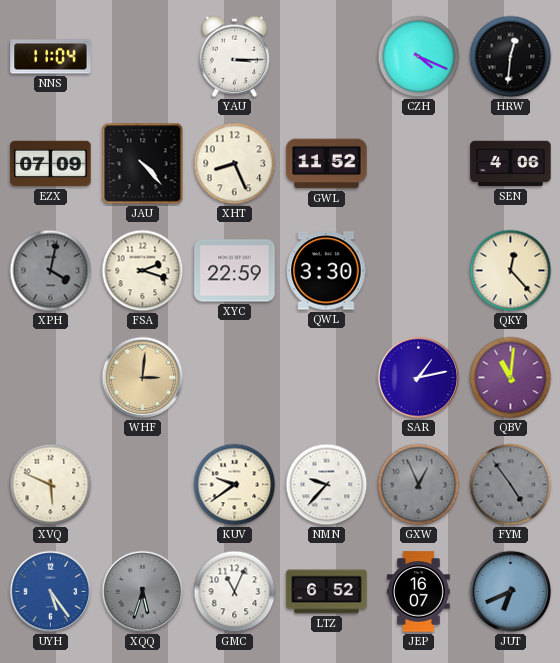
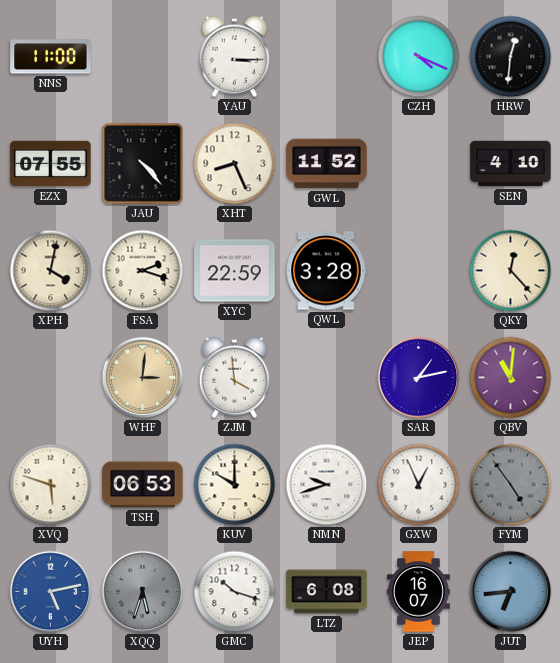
NNS: 11:04 -> 11:00 (51, 57)
EZX: 07:09 -> 07:55 (51, 164)
SEN: 4:06 -> 4:10 (511, 164)
XPH dial: grey -> cream (51, 271)
QWL: 3:30 -> 3:28 (327, 271)
ZJM: none -> 3:59 (235, 377)
XVQ: 5:49 -> 5:48 (51, 485)
TSH: none -> 06:53 (143, 485)
KUV: 9:39 -> 10:00 (235, 485)
NMN: 9:37 -> 9:42 (327, 485)
GXW dial: grey -> white (419, 485)
UYH: 5:24 -> 5:13 (51, 592)
GMC: 11:04 -> 10:18 (235, 592)
LTZ: 6:52 -> 6:08 (327, 592)
JUT: 6:41 -> 6:44 (511, 592)
